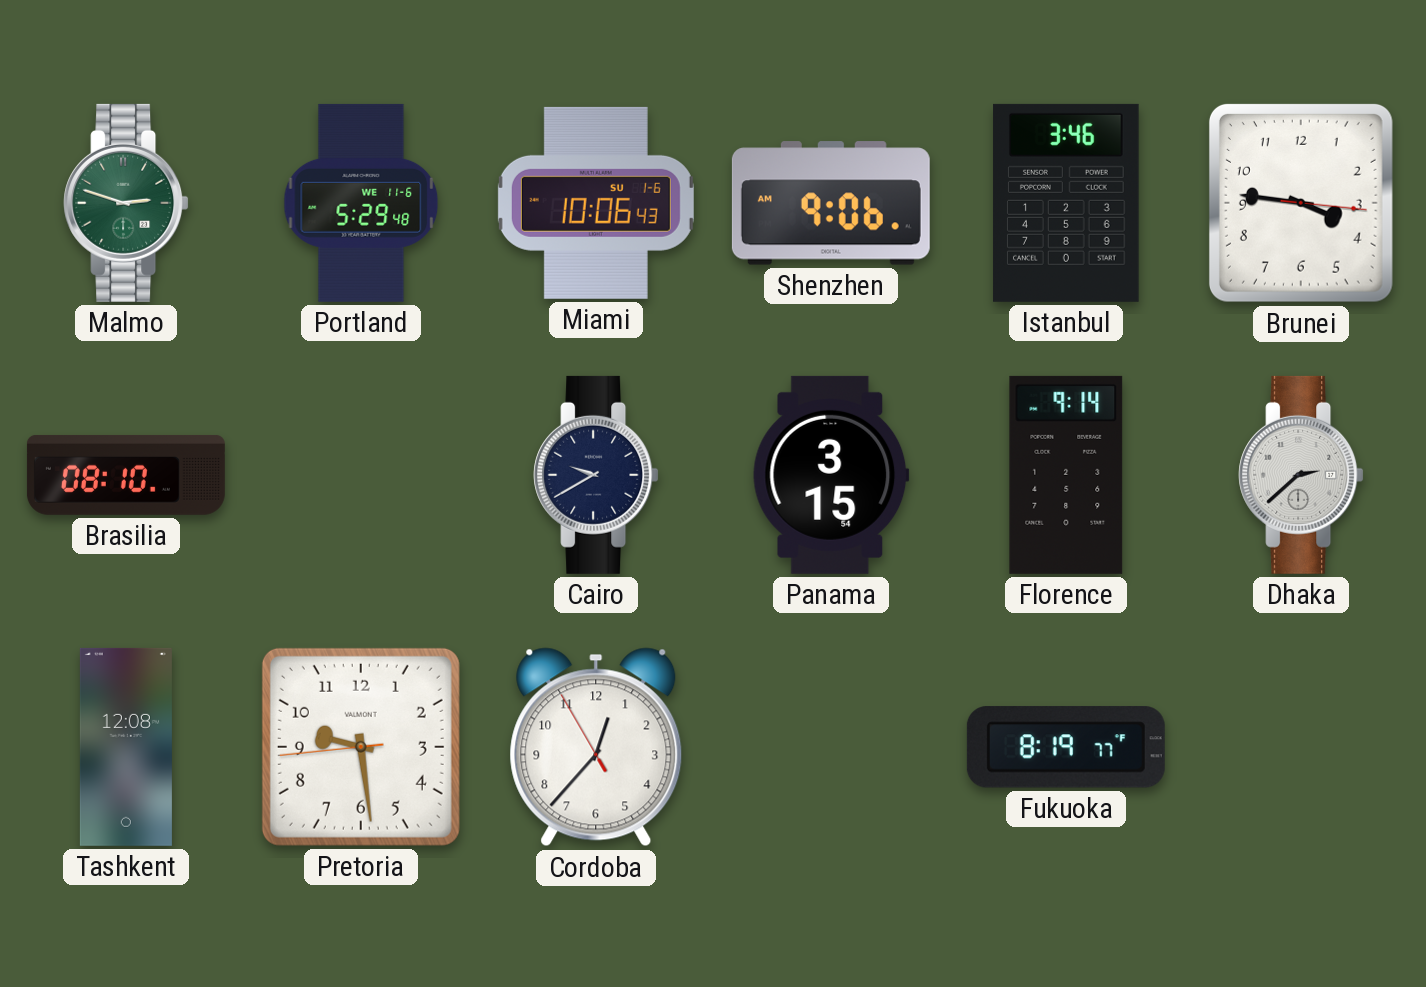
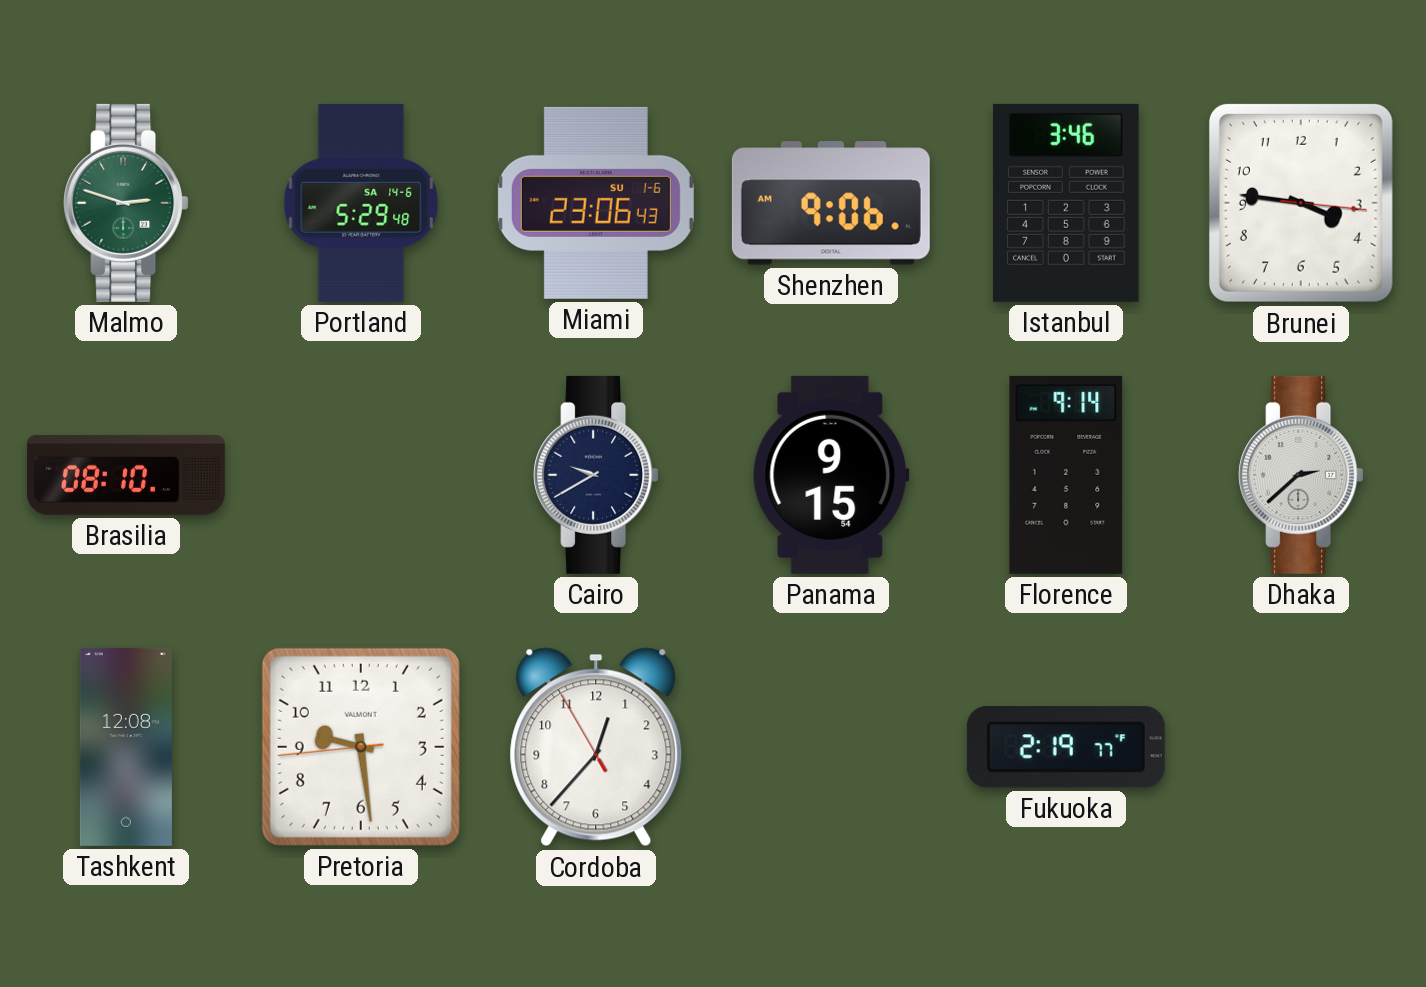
Portland date: WE 11-6 -> SA 14-6 (361, 203)
Miami: 10:06 -> 23:06 (596, 203)
Panama: 3:15 -> 9:15 (831, 475)
Fukuoka: 8:19 -> 2:19 (1066, 747)
